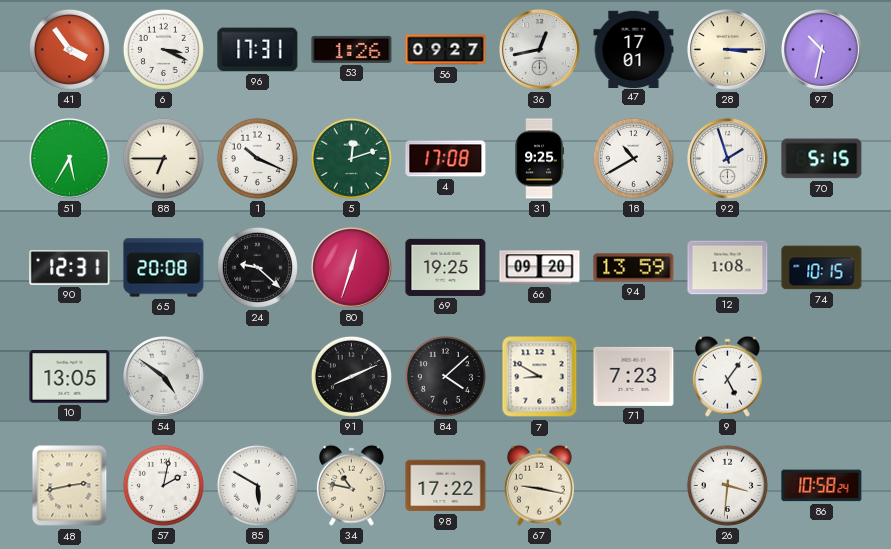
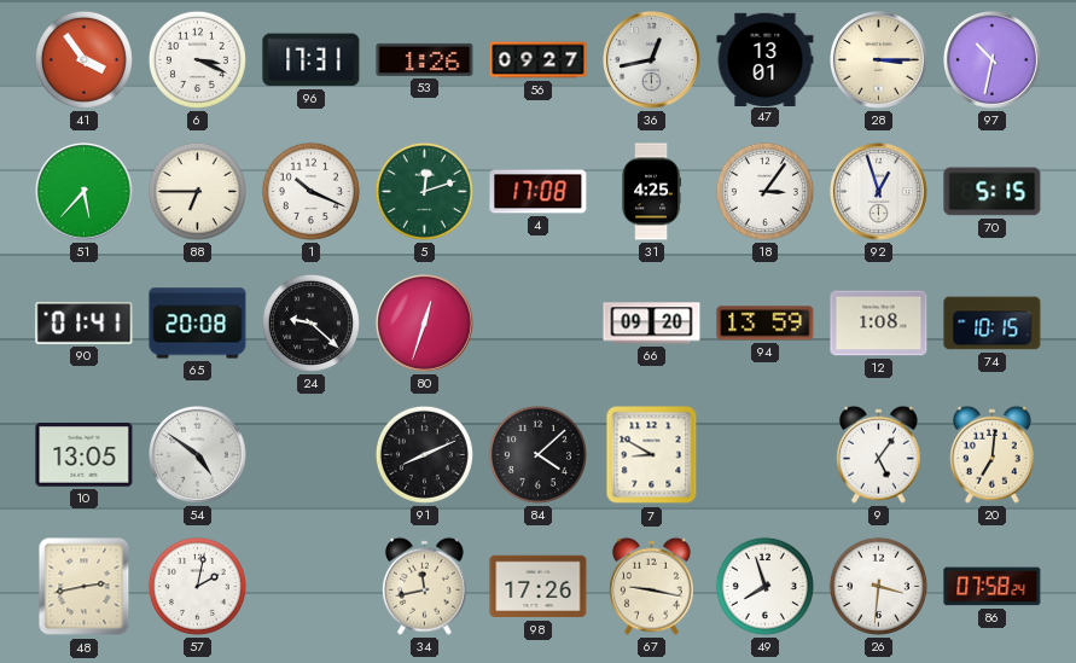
47: 17:01 -> 13:01 (766, 59)
51: 5:35 -> 5:37 (85, 192)
31: 9:25 -> 4:25 (652, 192)
18: 10:40 -> 3:06 (764, 191)
92: 1:57 -> 12:57 (879, 192)
90: 12:31 -> 01:41 (85, 324)
69: 19:25 -> none (446, 267)
71: 7:23 -> none (634, 376)
20: none -> 7:01 (991, 454)
85: 5:50 -> none (257, 485)
34: 10:47 -> 11:43 (424, 586)
98: 17:22 -> 17:26 (539, 587)
49: none -> 7:57 (764, 586)
86: 10:58 -> 07:58 (993, 587)
